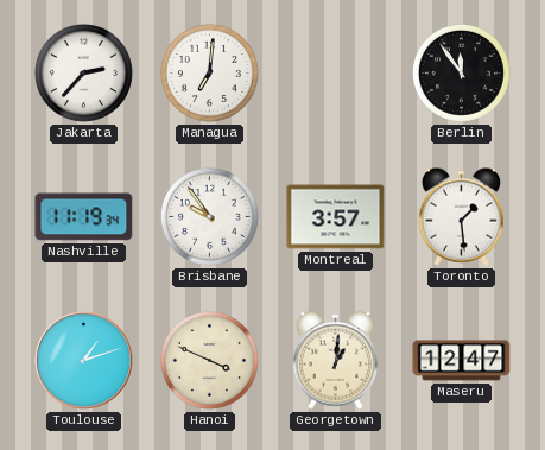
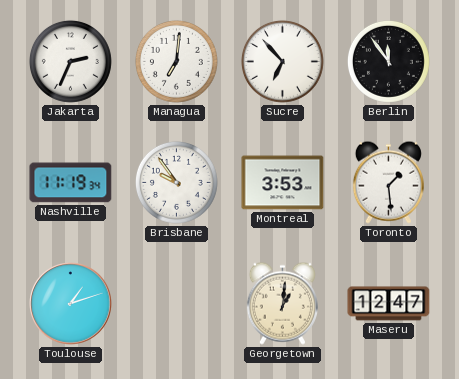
Jakarta: 2:37 -> 2:34 (70, 61)
Sucre: none -> 6:53 (282, 61)
Montreal: 3:57 -> 3:53 (283, 183)
Hanoi: 3:49 -> none (209, 360)
